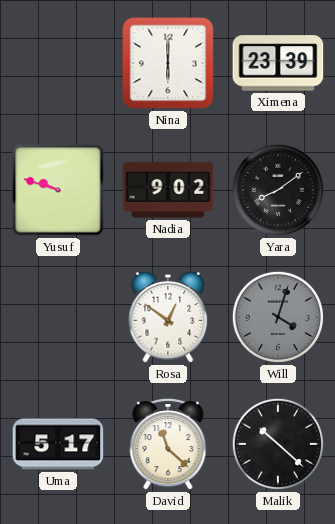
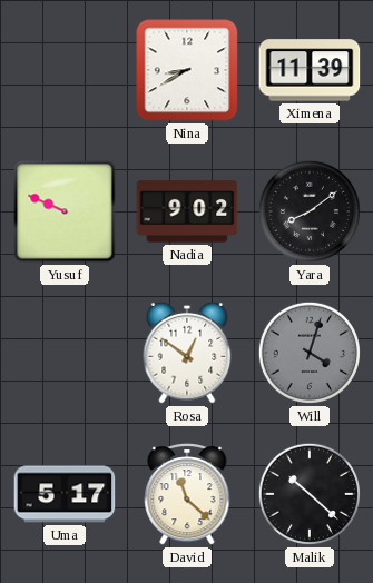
Nina: 6:00 -> 8:40 (187, 70)
Ximena: 23:39 -> 11:39 (310, 70)
Yusuf: 9:48 -> 9:49 (65, 211)
